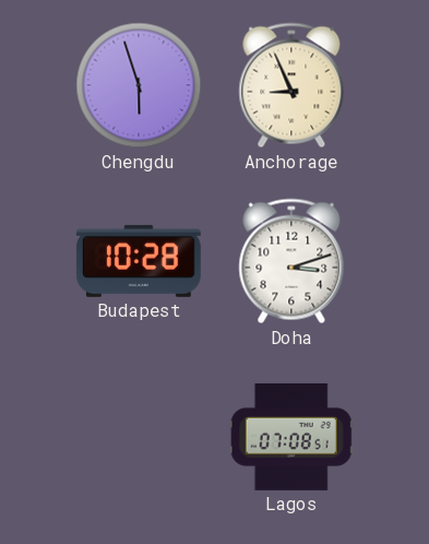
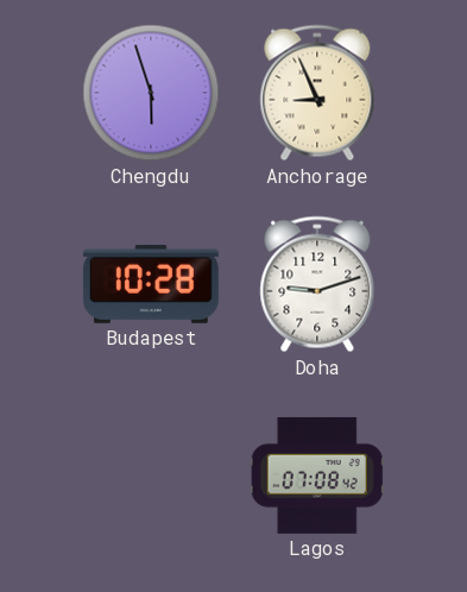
Doha: 3:12 -> 9:12 (317, 284)
Lagos: 07:08:51 -> 07:08:42 (317, 476)
